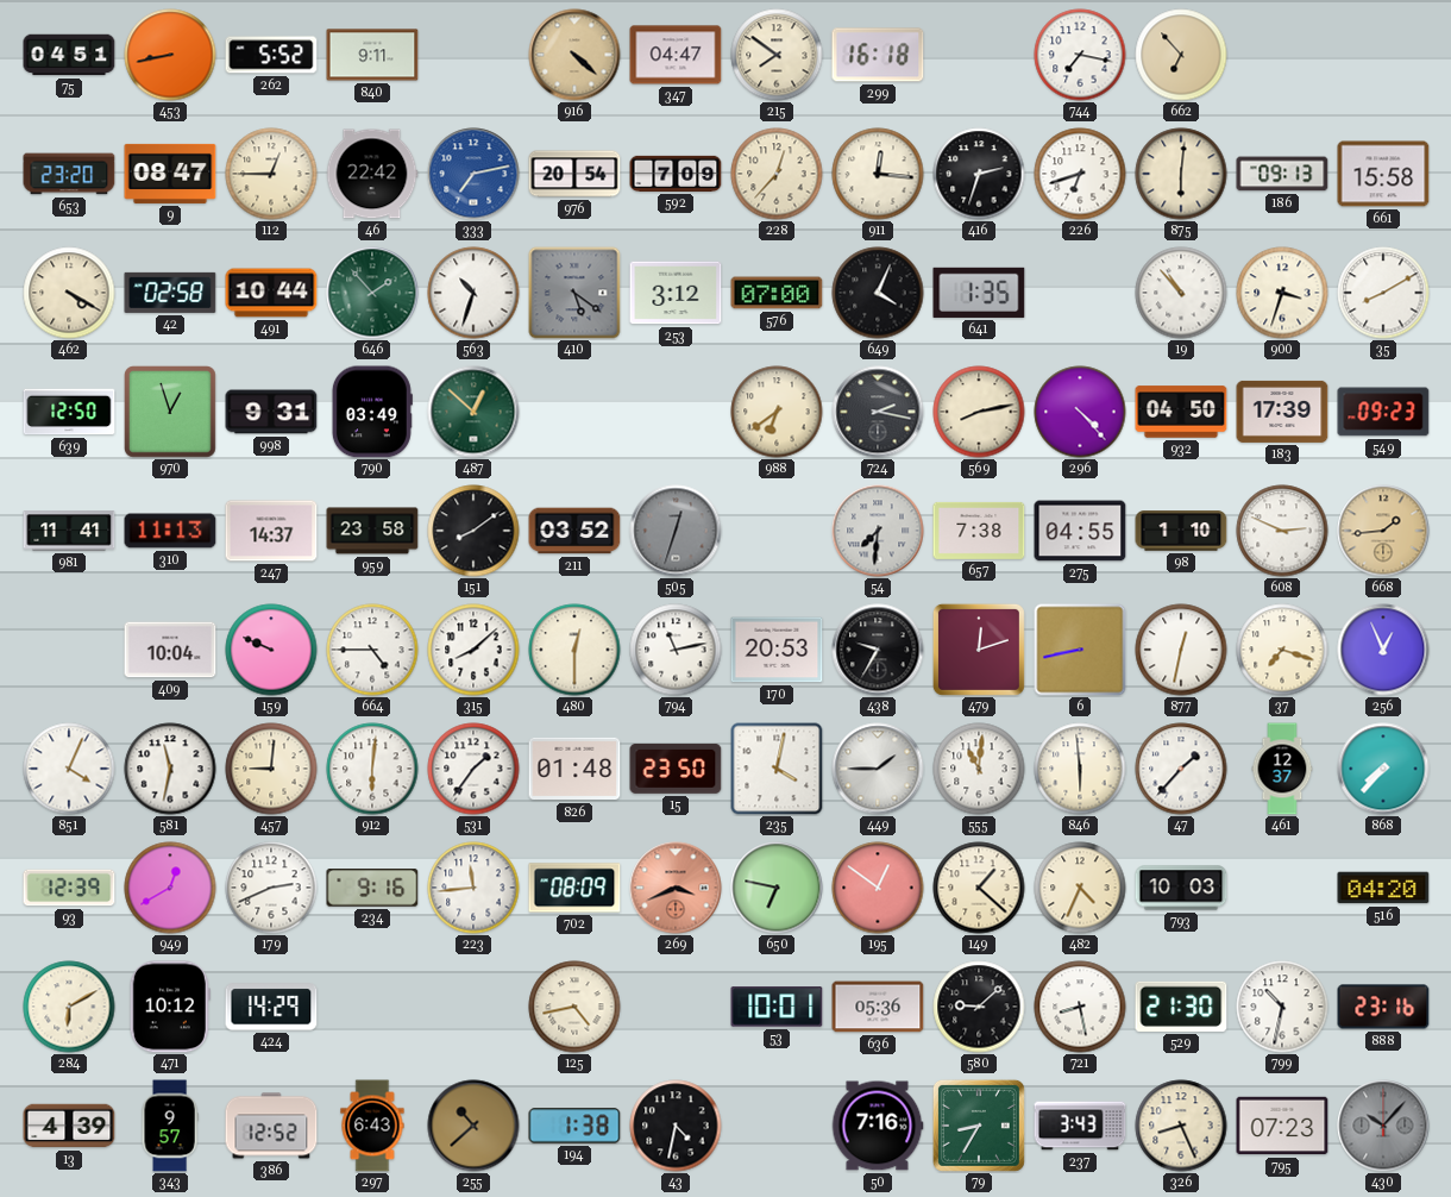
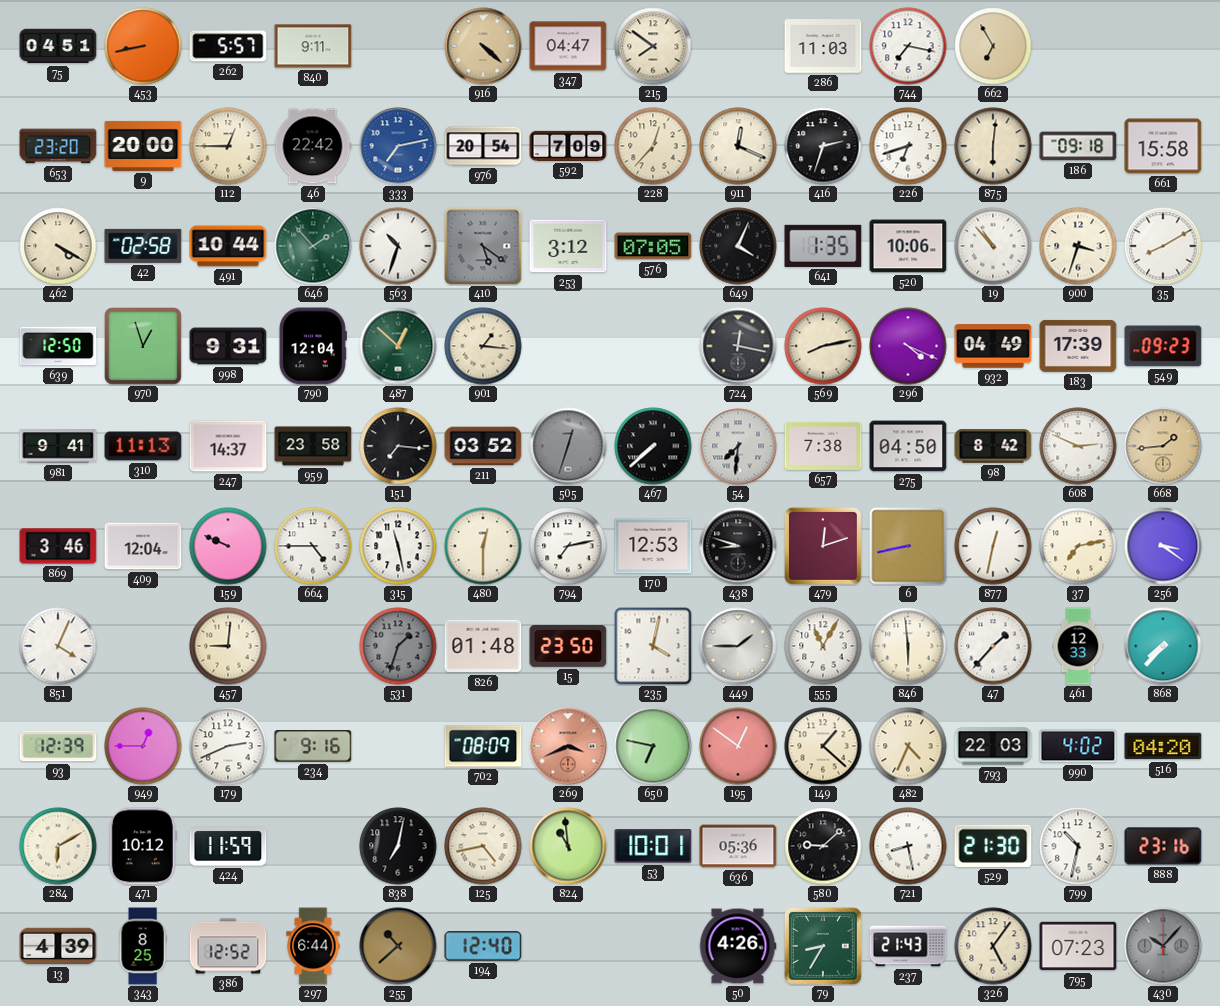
262: 5:52 -> 5:57 (228, 46)
299: 16:18 -> none (878, 55)
286: none -> 11:03 (823, 47)
662: 6:53 -> 6:55 (993, 46)
9: 08:47 -> 20:00 (143, 146)
911: 12:16 -> 12:19 (738, 146)
186: 09:13 -> 09:18 (1078, 146)
576: 07:00 -> 07:05 (653, 246)
520: none -> 10:06 (908, 246)
790: 03:49 -> 12:04 (313, 346)
901: none -> 1:16 (483, 346)
988: 6:39 -> none (777, 412)
724: 2:17 -> 12:17 (738, 346)
296: 4:23 -> 4:19 (908, 346)
932: 04:50 -> 04:49 (993, 346)
981: 11:41 -> 9:41 (58, 446)
151: 8:09 -> 7:16 (398, 446)
467: none -> 7:38 (653, 446)
275: 04:55 -> 04:50 (908, 446)
98: 1:10 -> 8:42 (993, 446)
869: none -> 3:46 (58, 546)
409: 10:04 -> 12:04 (143, 546)
315: 8:08 -> 11:28 (398, 546)
794: 11:13 -> 7:13 (568, 546)
170: 20:53 -> 12:53 (653, 546)
438: 9:35 -> 8:48 (738, 546)
37: 7:18 -> 7:13 (1078, 546)
256: 12:56 -> 3:21 (1163, 546)
581: 11:32 -> none (170, 769)
912: 6:01 -> none (372, 769)
531: 1:36 -> 1:33 (398, 646)
531 dial: white -> grey (398, 646)
555: 11:01 -> 11:05 (823, 646)
461: 12:37 -> 12:33 (1078, 646)
949: 12:40 -> 12:45 (143, 746)
223: 11:44 -> none (473, 888)
793: 10:03 -> 22:03 (993, 746)
990: none -> 4:02 (1078, 746)
424: 14:29 -> 11:59 (228, 846)
838: none -> 7:02 (398, 846)
824: none -> 10:59 (568, 846)
343: 9:57 -> 8:25 (143, 946)
297: 6:43 -> 6:44 (313, 946)
194: 1:38 -> 12:40 (483, 946)
43: 4:32 -> none (676, 1126)
50: 7:16 -> 4:26 (738, 946)
237: 3:43 -> 21:43 (908, 946)
326: 8:26 -> 5:06 (993, 946)
